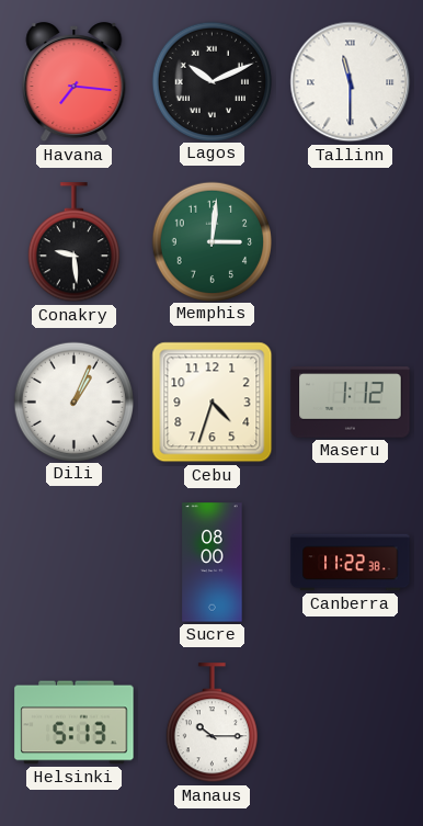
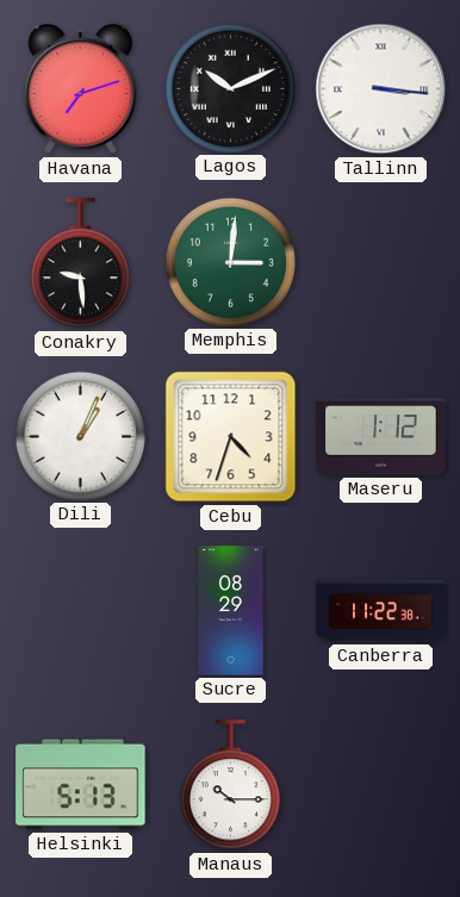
Havana: 7:16 -> 7:12 (81, 89)
Tallinn: 11:30 -> 3:16 (381, 89)
Sucre: 08:00 -> 08:29 (231, 611)
